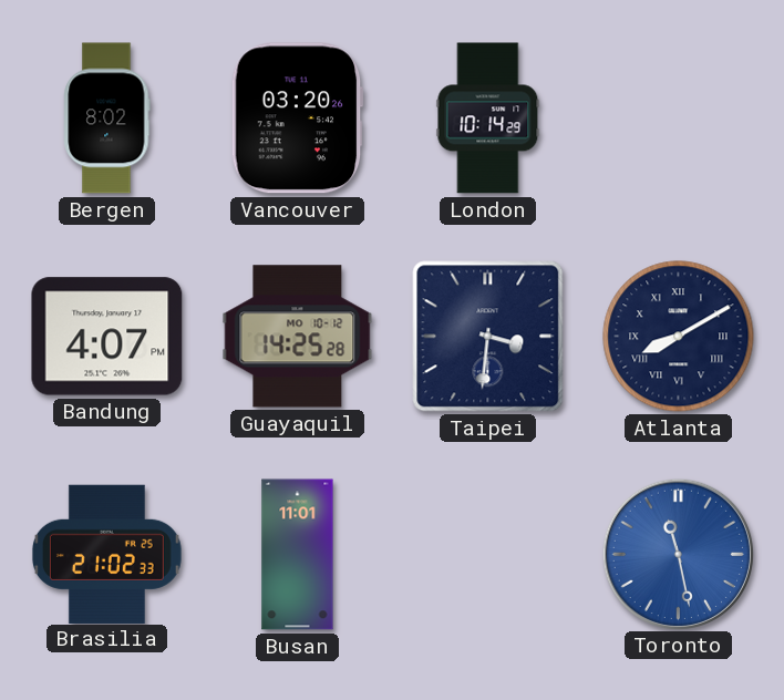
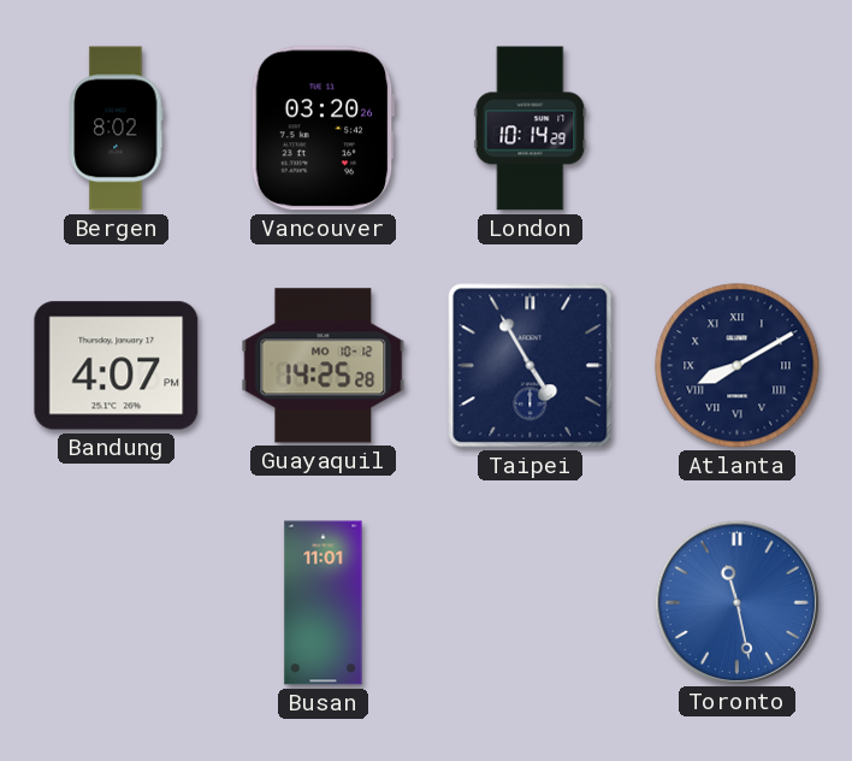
Taipei: 3:31 -> 4:55 (531, 366)
Brasilia: 21:02 -> none (106, 554)
